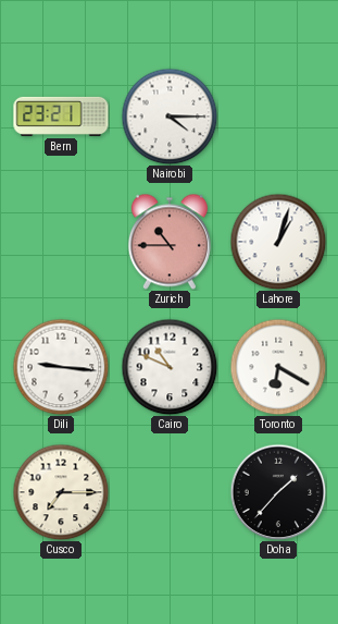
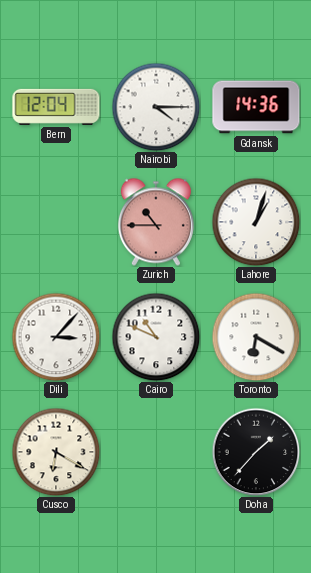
Bern: 23:21 -> 12:04 (56, 107)
Gdansk: none -> 14:36 (256, 107)
Dili: 9:16 -> 3:07 (56, 337)
Cusco: 7:15 -> 6:20 (56, 452)
